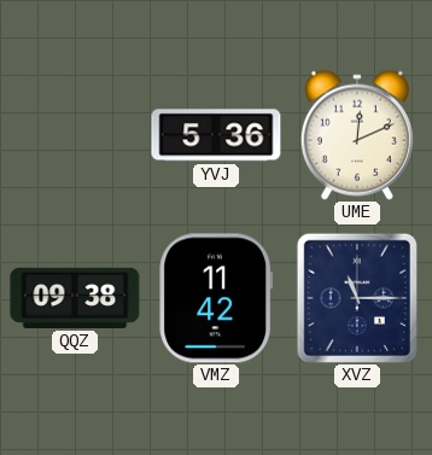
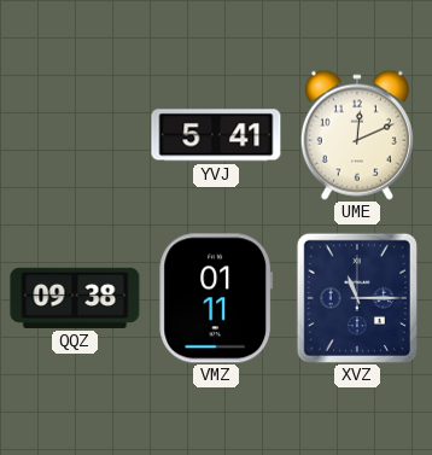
YVJ: 5:36 -> 5:41 (216, 135)
VMZ: 11:42 -> 01:11 (216, 298)
